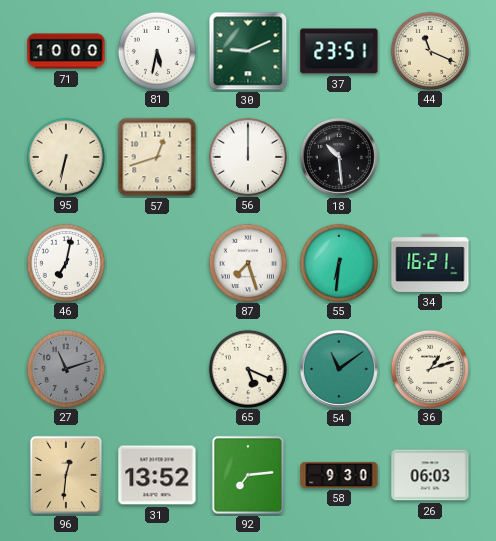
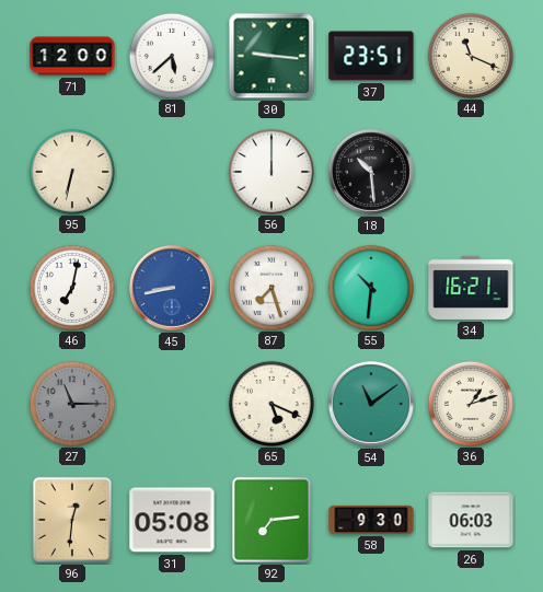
71: 10:00 -> 12:00 (72, 56)
81: 5:32 -> 5:38 (171, 55)
30: 9:11 -> 9:16 (271, 56)
57: 12:42 -> none (157, 157)
45: none -> 8:43 (172, 288)
55: 6:31 -> 10:31 (370, 287)
27: 11:12 -> 11:15 (71, 403)
31: 13:52 -> 05:08 (172, 520)
